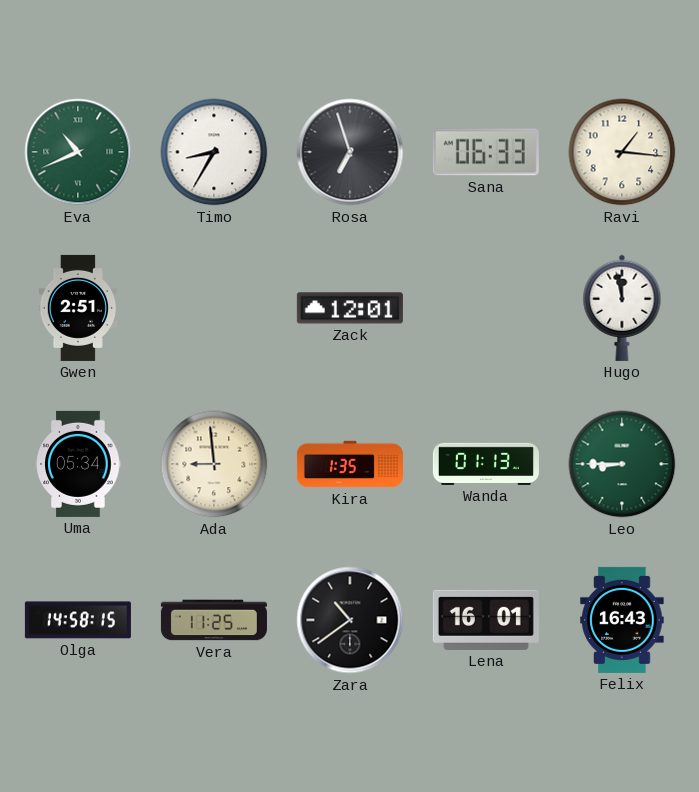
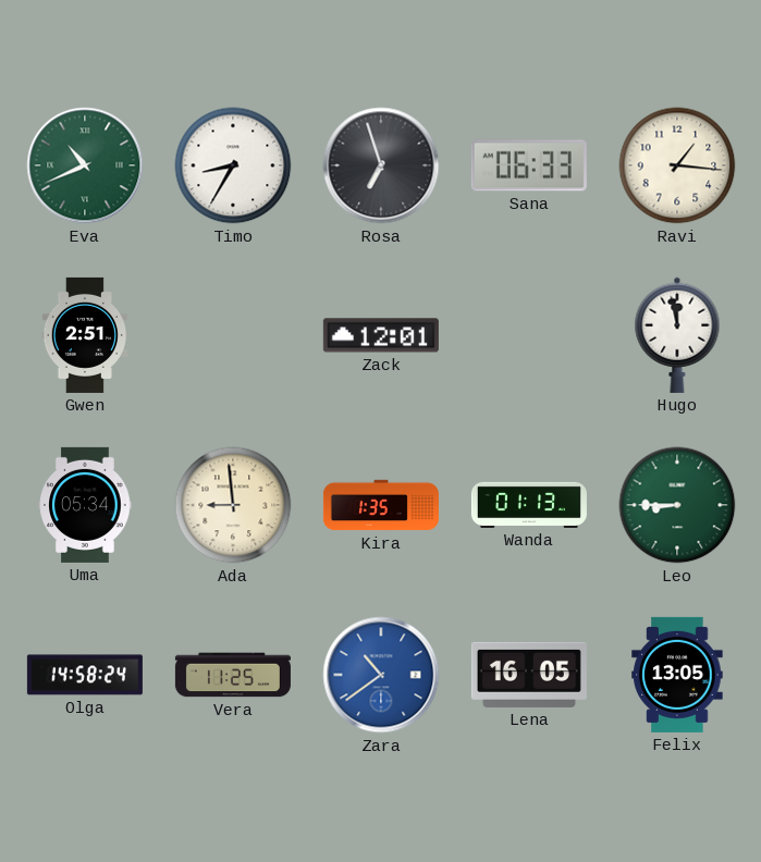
Olga: 14:58:15 -> 14:58:24 (85, 675)
Zara dial: black -> blue (381, 675)
Lena: 16:01 -> 16:05 (529, 675)
Felix: 16:43 -> 13:05 (677, 675)
